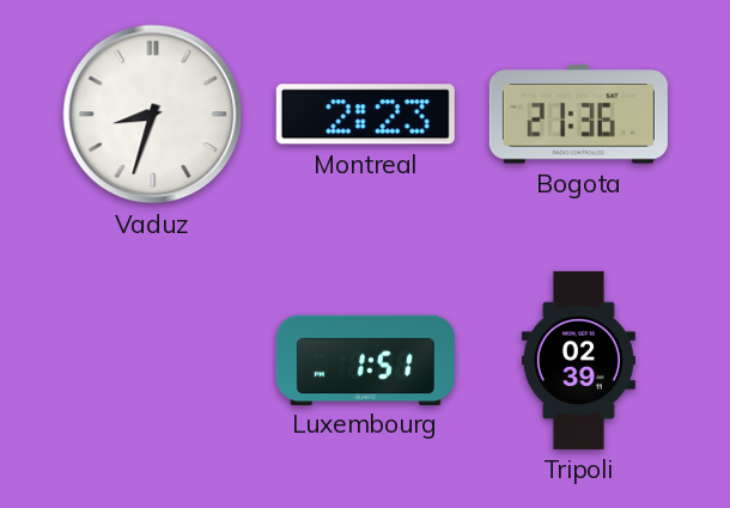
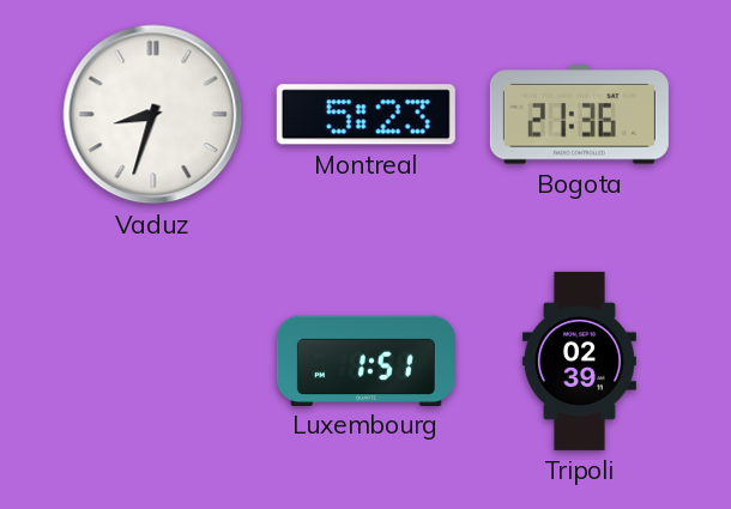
Montreal: 2:23 -> 5:23 (365, 115)
